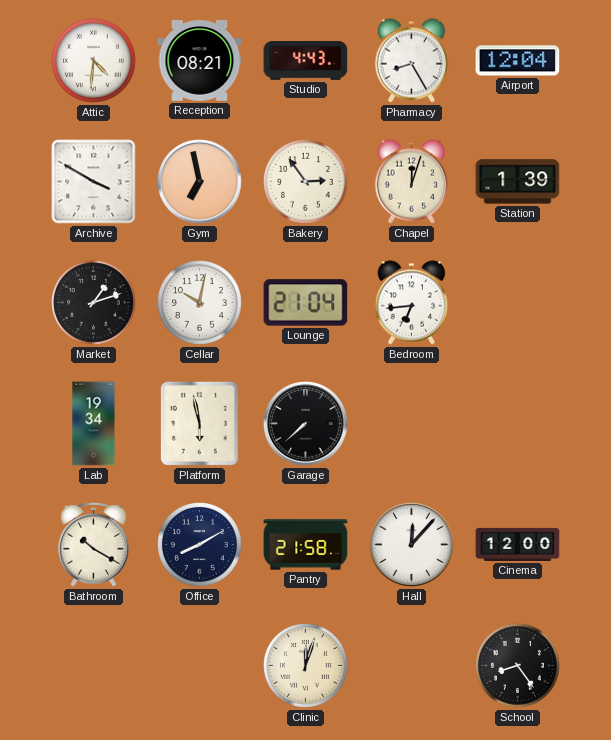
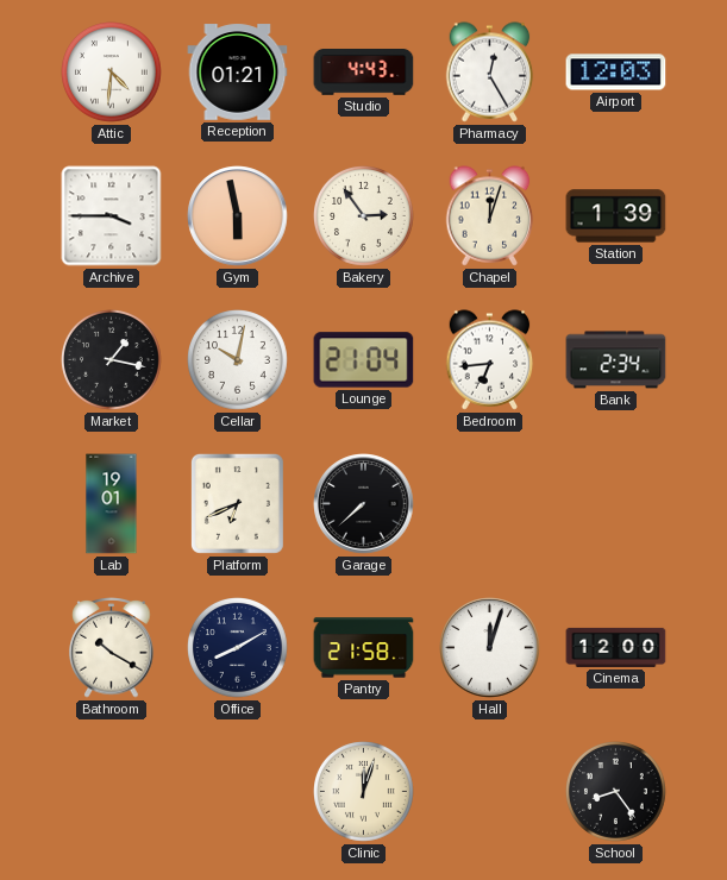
Reception: 08:21 -> 01:21 (238, 73)
Pharmacy: 8:25 -> 12:25 (490, 73)
Airport: 12:04 -> 12:03 (616, 73)
Archive: 3:50 -> 3:45 (112, 216)
Gym: 6:58 -> 5:58 (238, 216)
Market: 1:12 -> 1:17 (112, 360)
Bank: none -> 2:34 (616, 360)
Lab: 19:34 -> 19:01 (112, 504)
Platform: 5:58 -> 6:41 (237, 503)
Hall: 12:07 -> 12:03 (490, 648)
